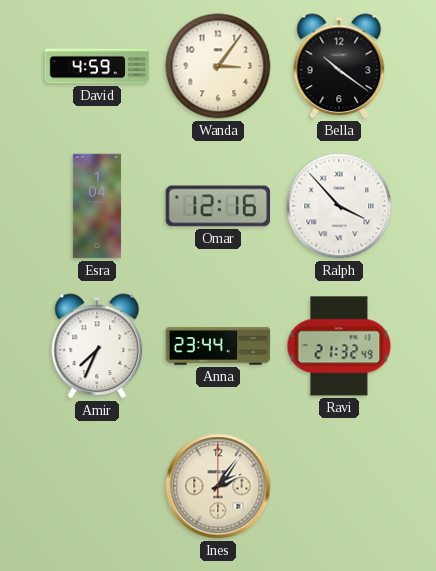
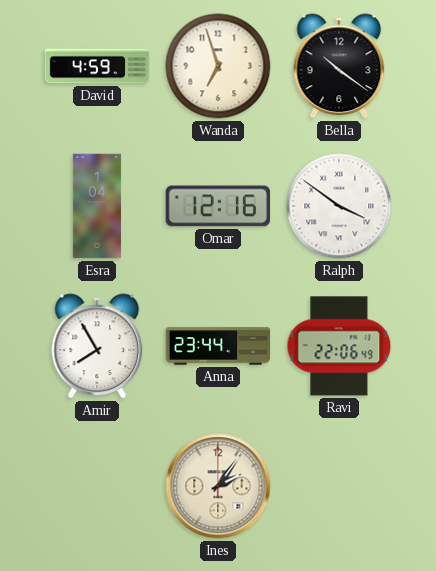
Wanda: 3:06 -> 6:57 (218, 66)
Ralph: 3:53 -> 3:51 (339, 206)
Amir: 7:34 -> 7:55 (97, 346)
Ravi: 21:32 -> 22:06 (339, 346)
